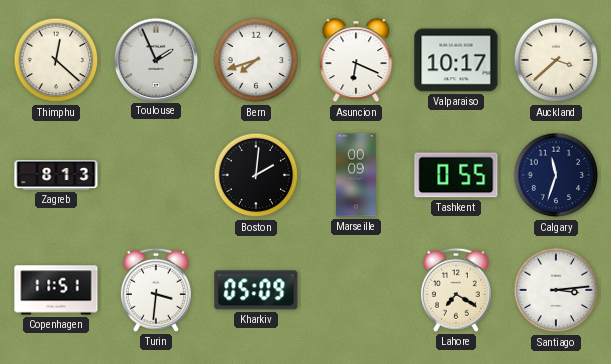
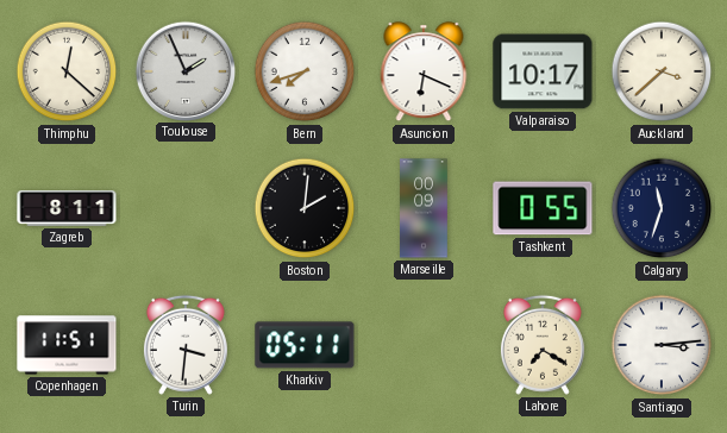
Zagreb: 8:13 -> 8:11 (67, 209)
Kharkiv: 05:09 -> 05:11 (305, 345)
